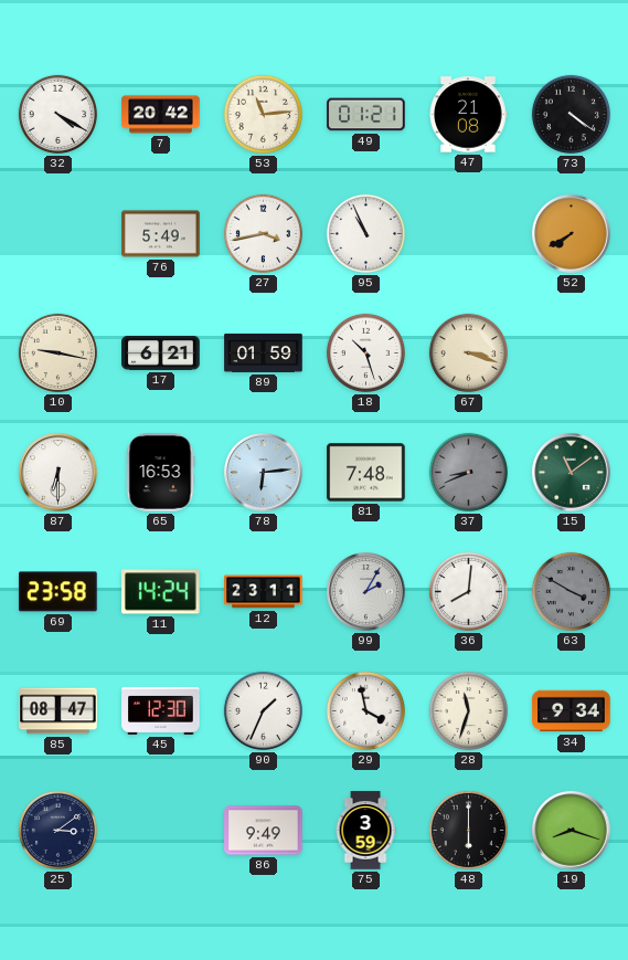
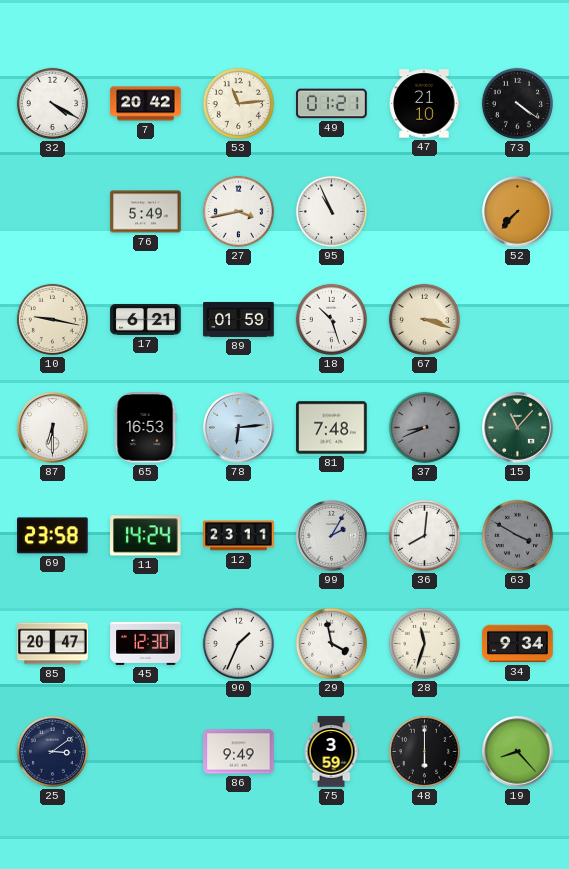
47: 21:08 -> 21:10 (425, 104)
52: 7:40 -> 7:37 (518, 212)
15: 11:09 -> 11:07 (518, 428)
85: 08:47 -> 20:47 (53, 644)
19: 8:18 -> 8:23 (518, 752)
